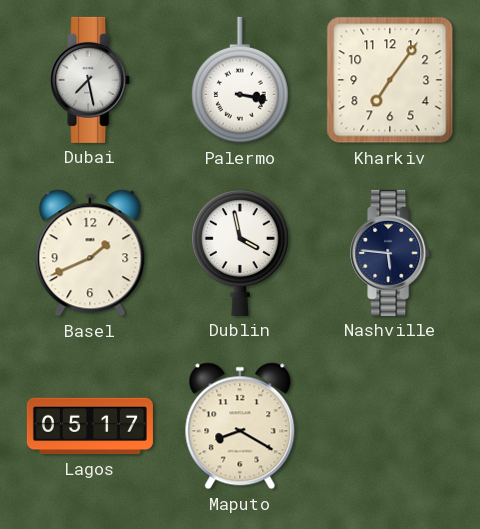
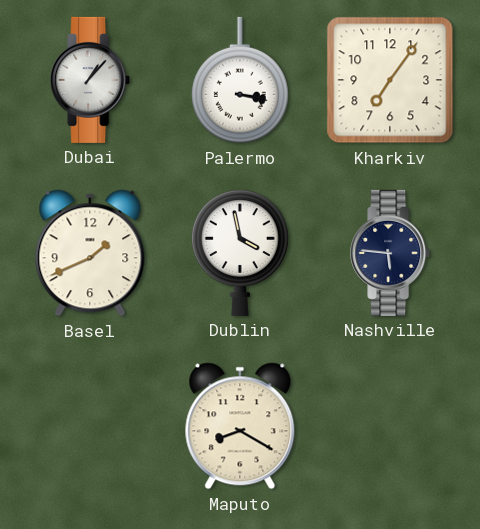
Dubai: 7:28 -> 1:07 (91, 80)
Lagos: 05:17 -> none (90, 426)
